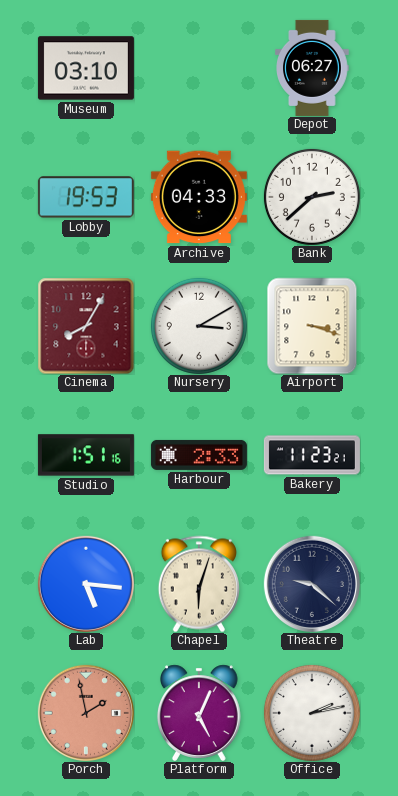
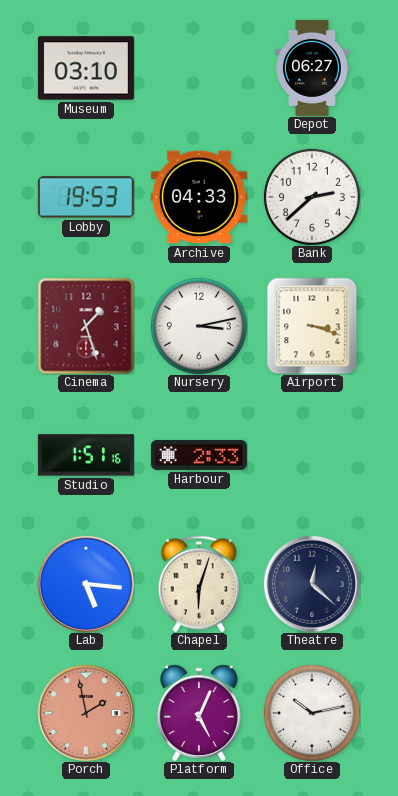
Cinema: 8:05 -> 1:27 (86, 326)
Nursery: 3:10 -> 3:13 (199, 326)
Bakery: 11:23 -> none (312, 455)
Theatre: 9:22 -> 12:22 (312, 584)
Office: 2:13 -> 10:13 (312, 713)
